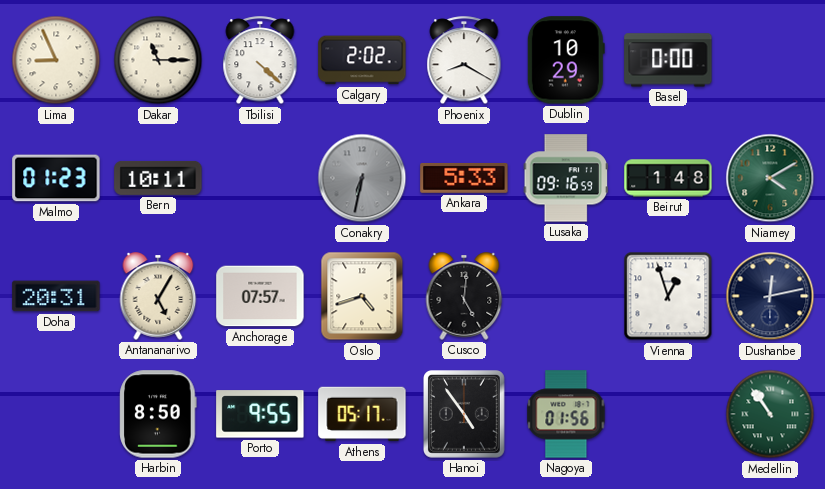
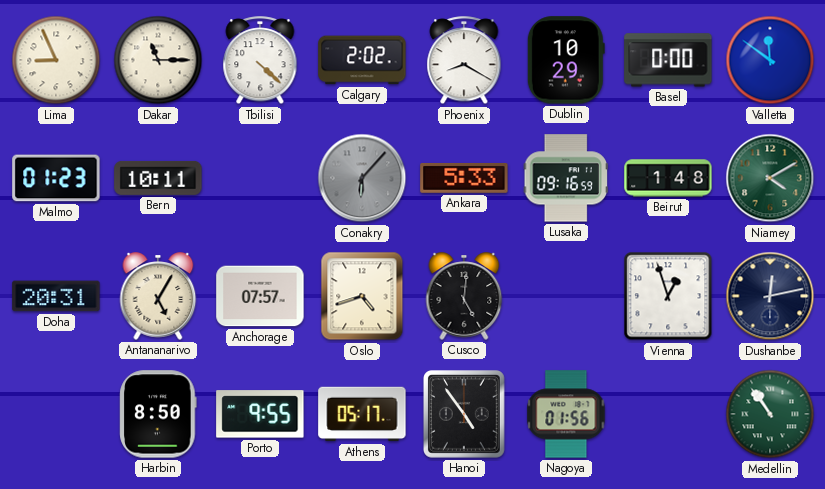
Valletta: none -> 11:51 (770, 60)
Conakry: 6:32 -> 6:07 (362, 178)
